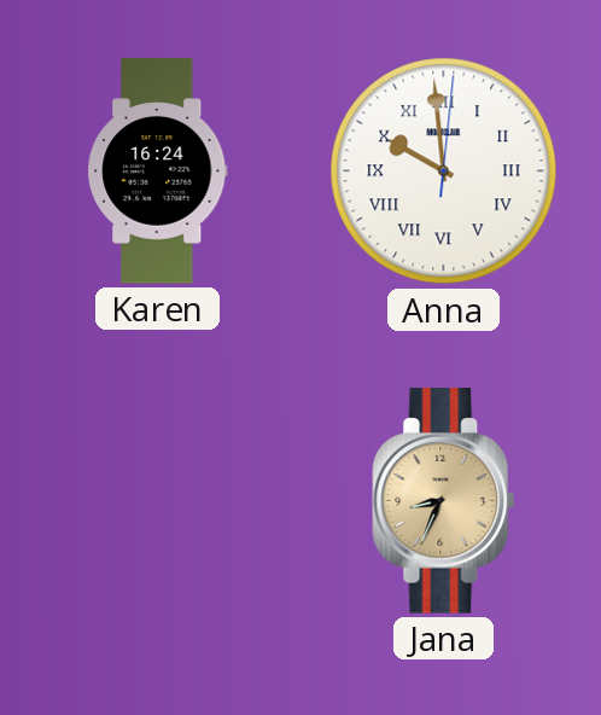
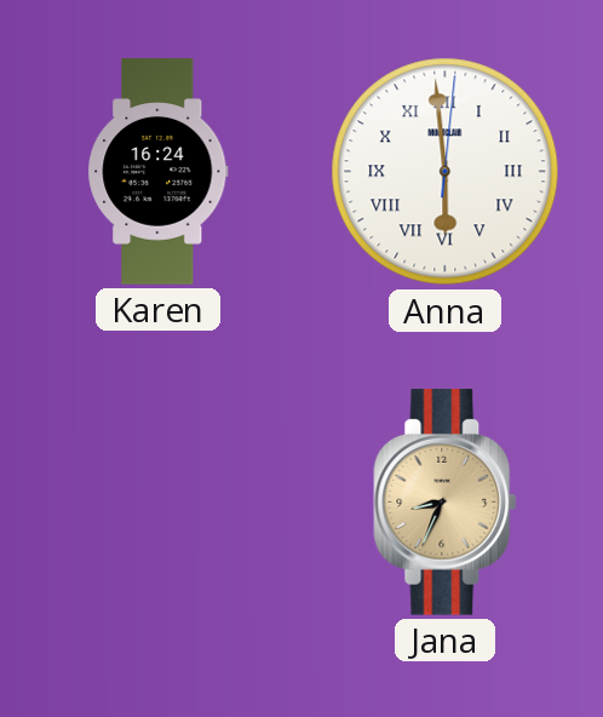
Anna: 9:59 -> 5:59 (446, 172)
